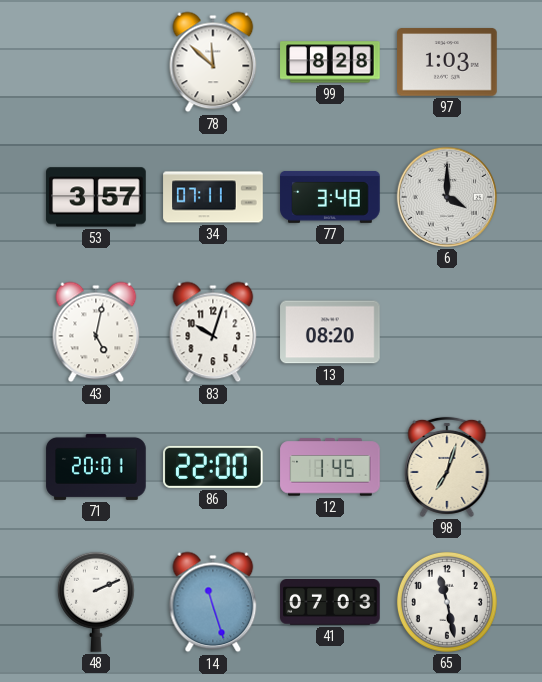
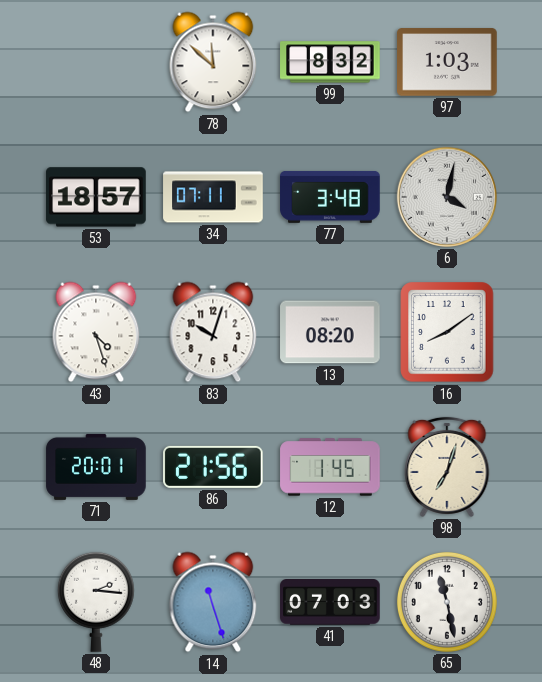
99: 8:28 -> 8:32 (330, 62)
53: 3:57 -> 18:57 (96, 197)
6: 4:00 -> 4:02 (447, 197)
43: 5:02 -> 4:27 (96, 332)
16: none -> 8:09 (447, 332)
86: 22:00 -> 21:56 (214, 467)
48: 2:11 -> 2:16 (96, 602)
